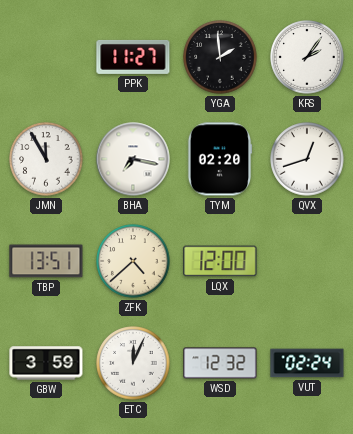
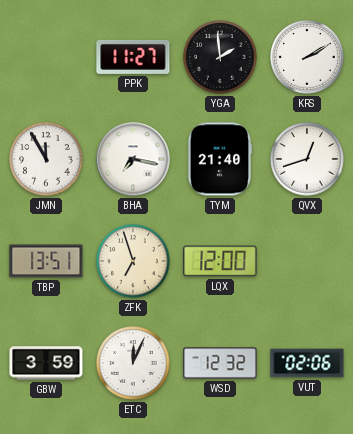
KRS: 2:06 -> 2:10 (307, 57)
TYM: 02:20 -> 21:40 (220, 159)
ZFK: 4:38 -> 6:57 (133, 261)
VUT: 02:24 -> 02:06 (307, 363)
